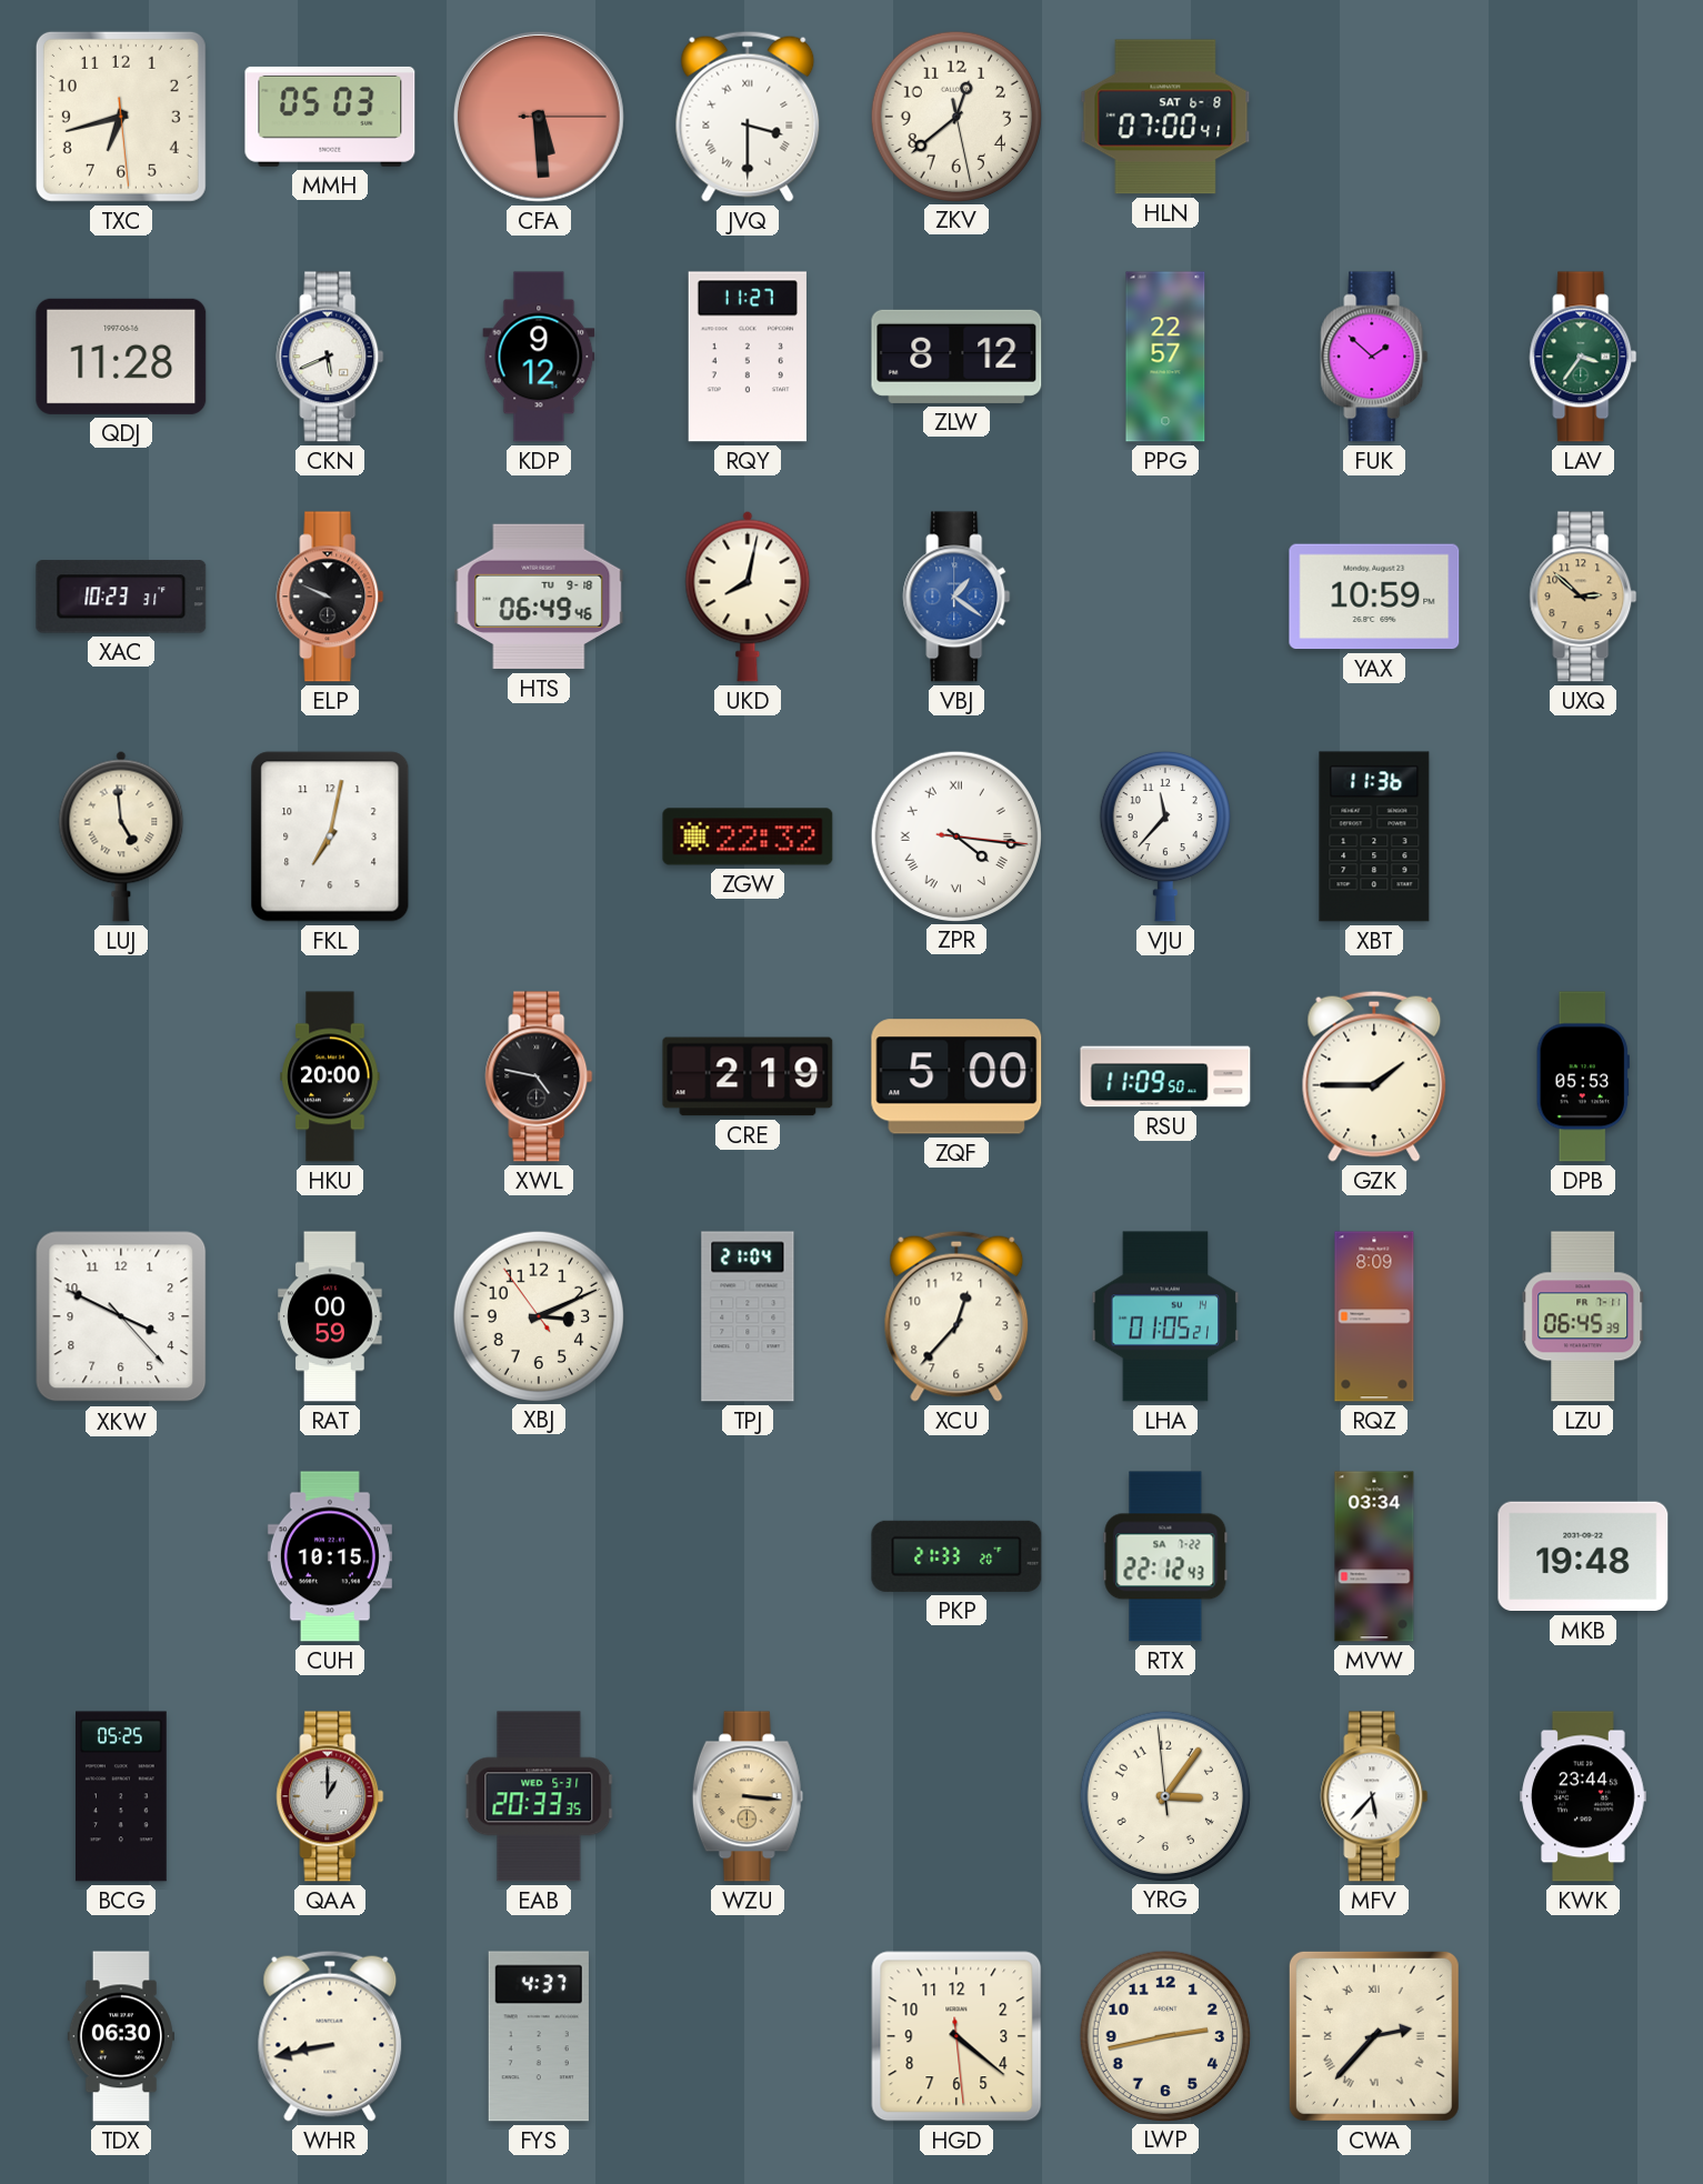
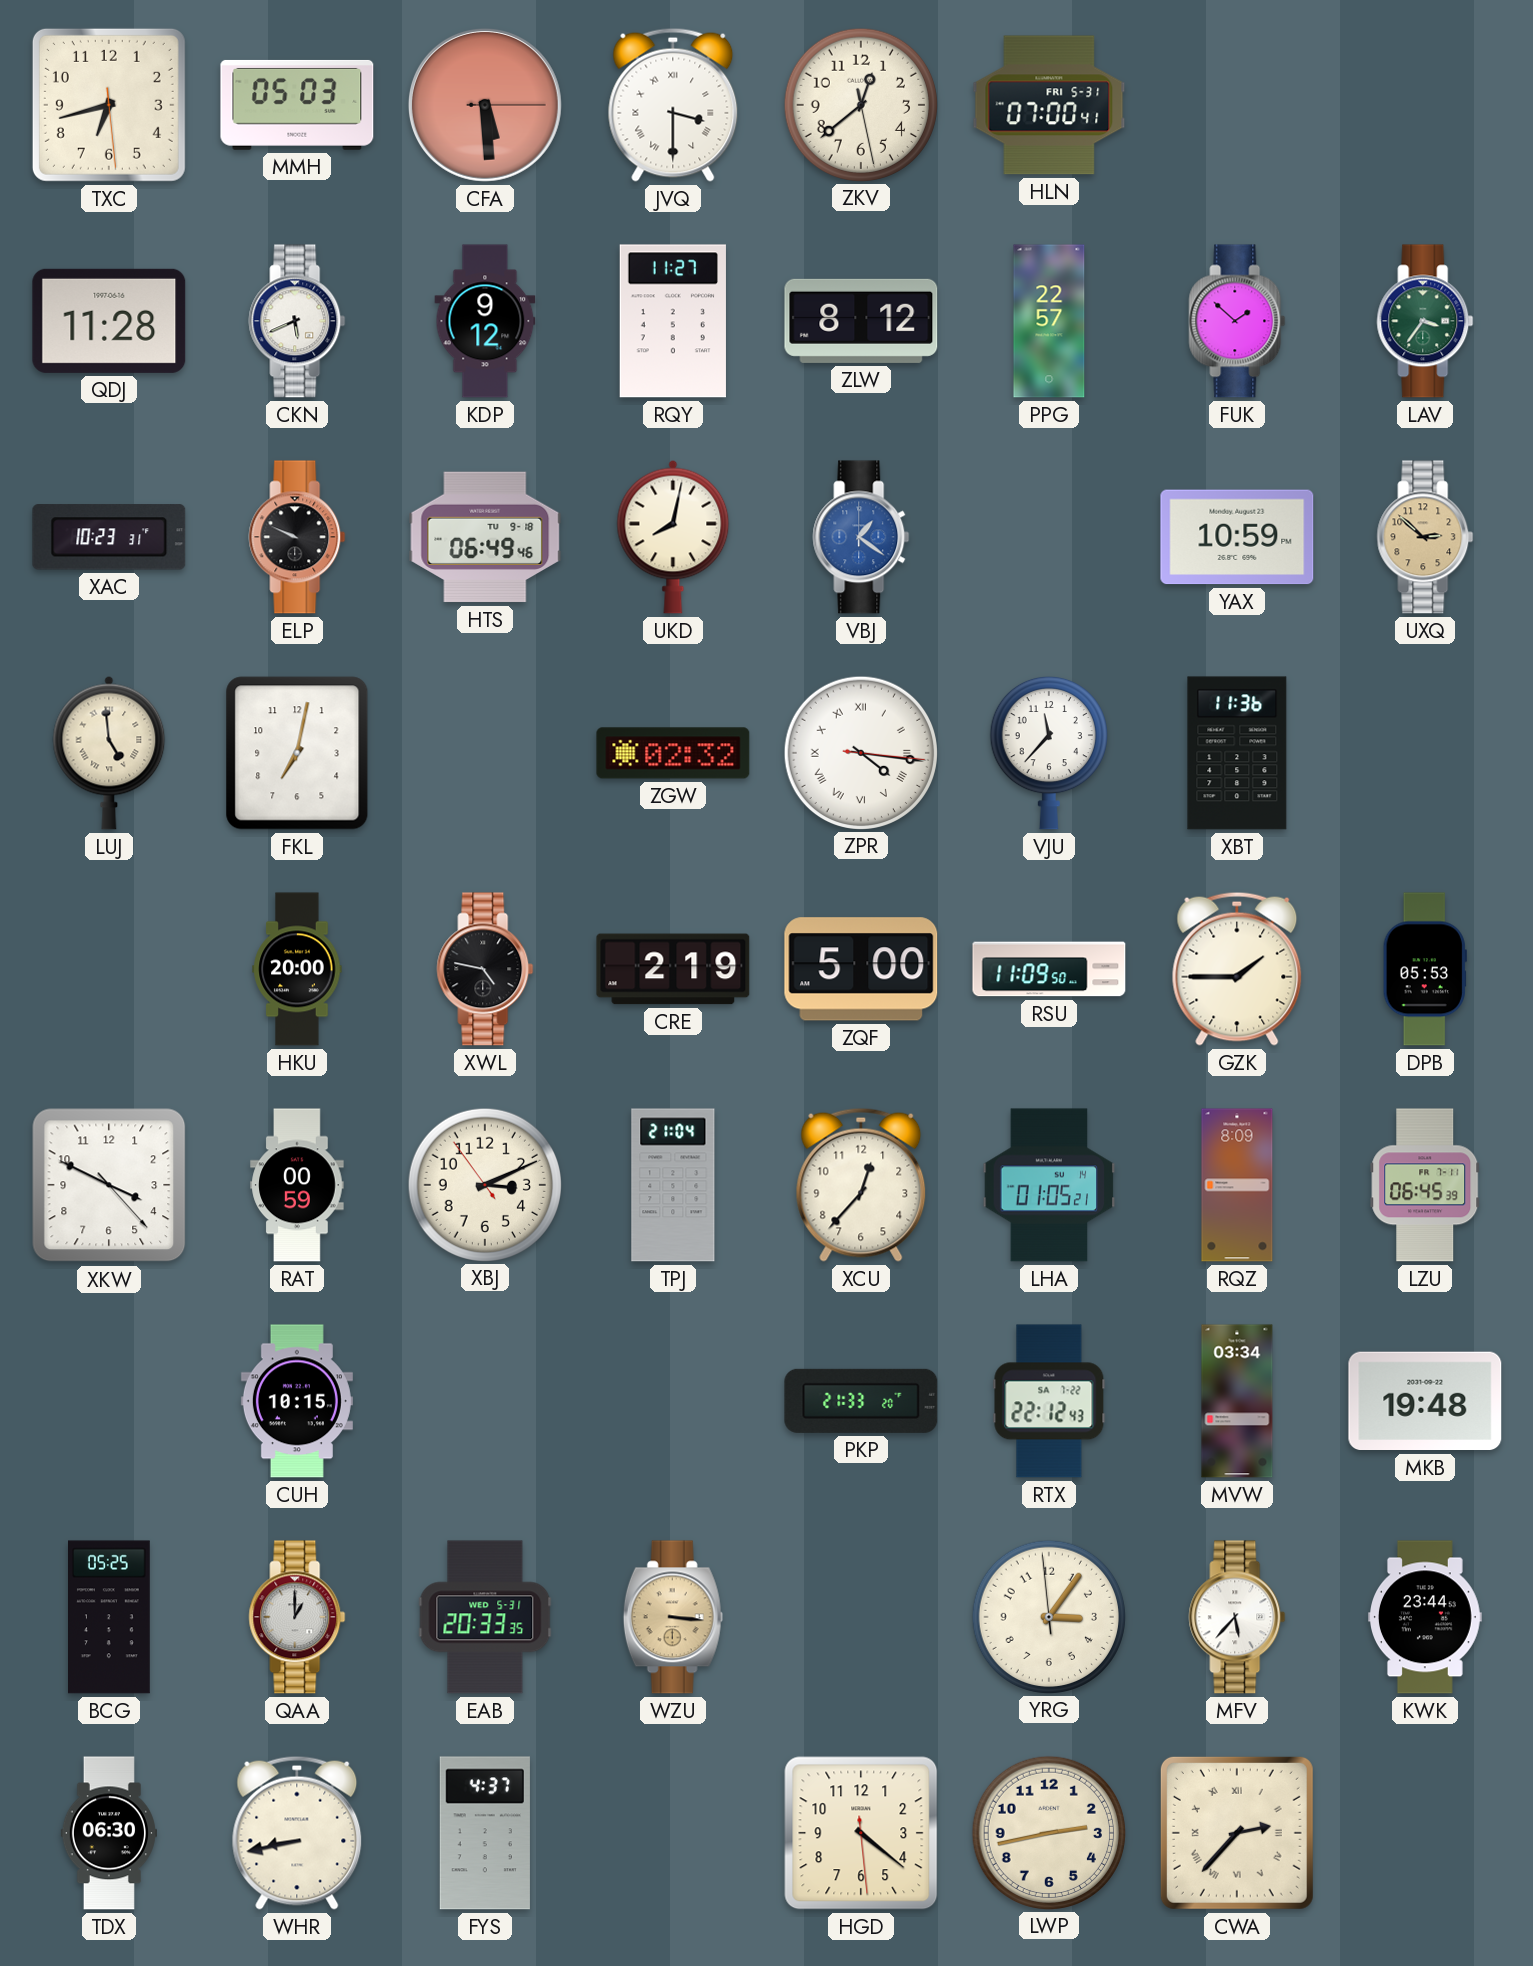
HLN date: SAT 6-8 -> FRI 5-31 (1049, 105)
ZGW: 22:32 -> 02:32 (673, 753)
